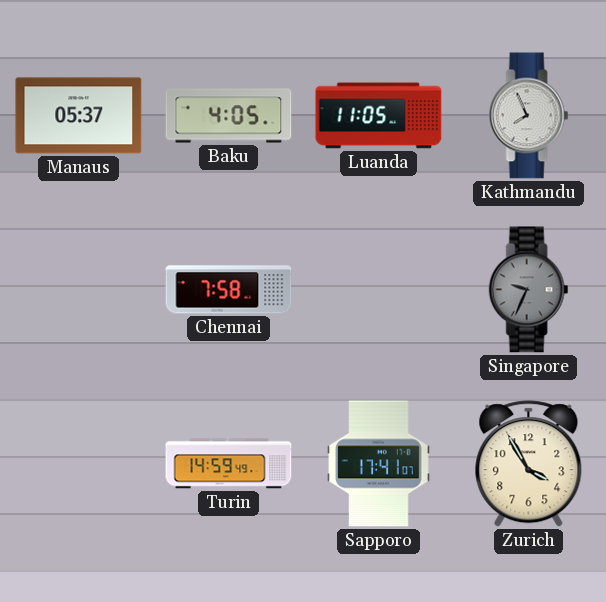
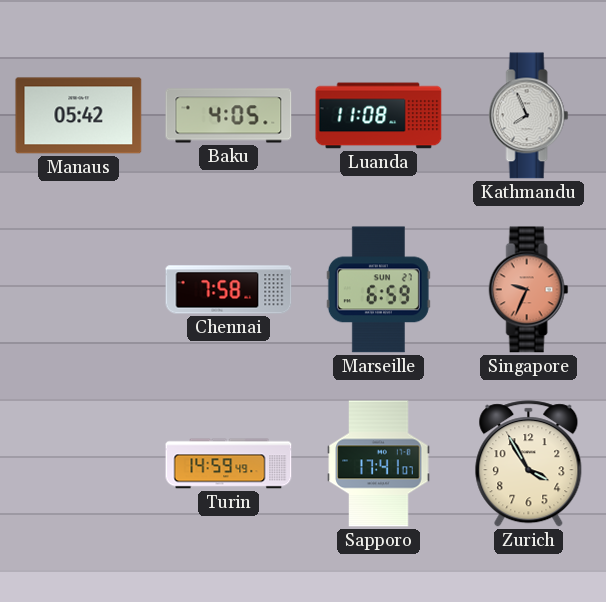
Manaus: 05:37 -> 05:42 (79, 116)
Luanda: 11:05 -> 11:08 (379, 116)
Marseille: none -> 6:59 (378, 290)
Singapore dial: grey -> salmon (529, 290)
